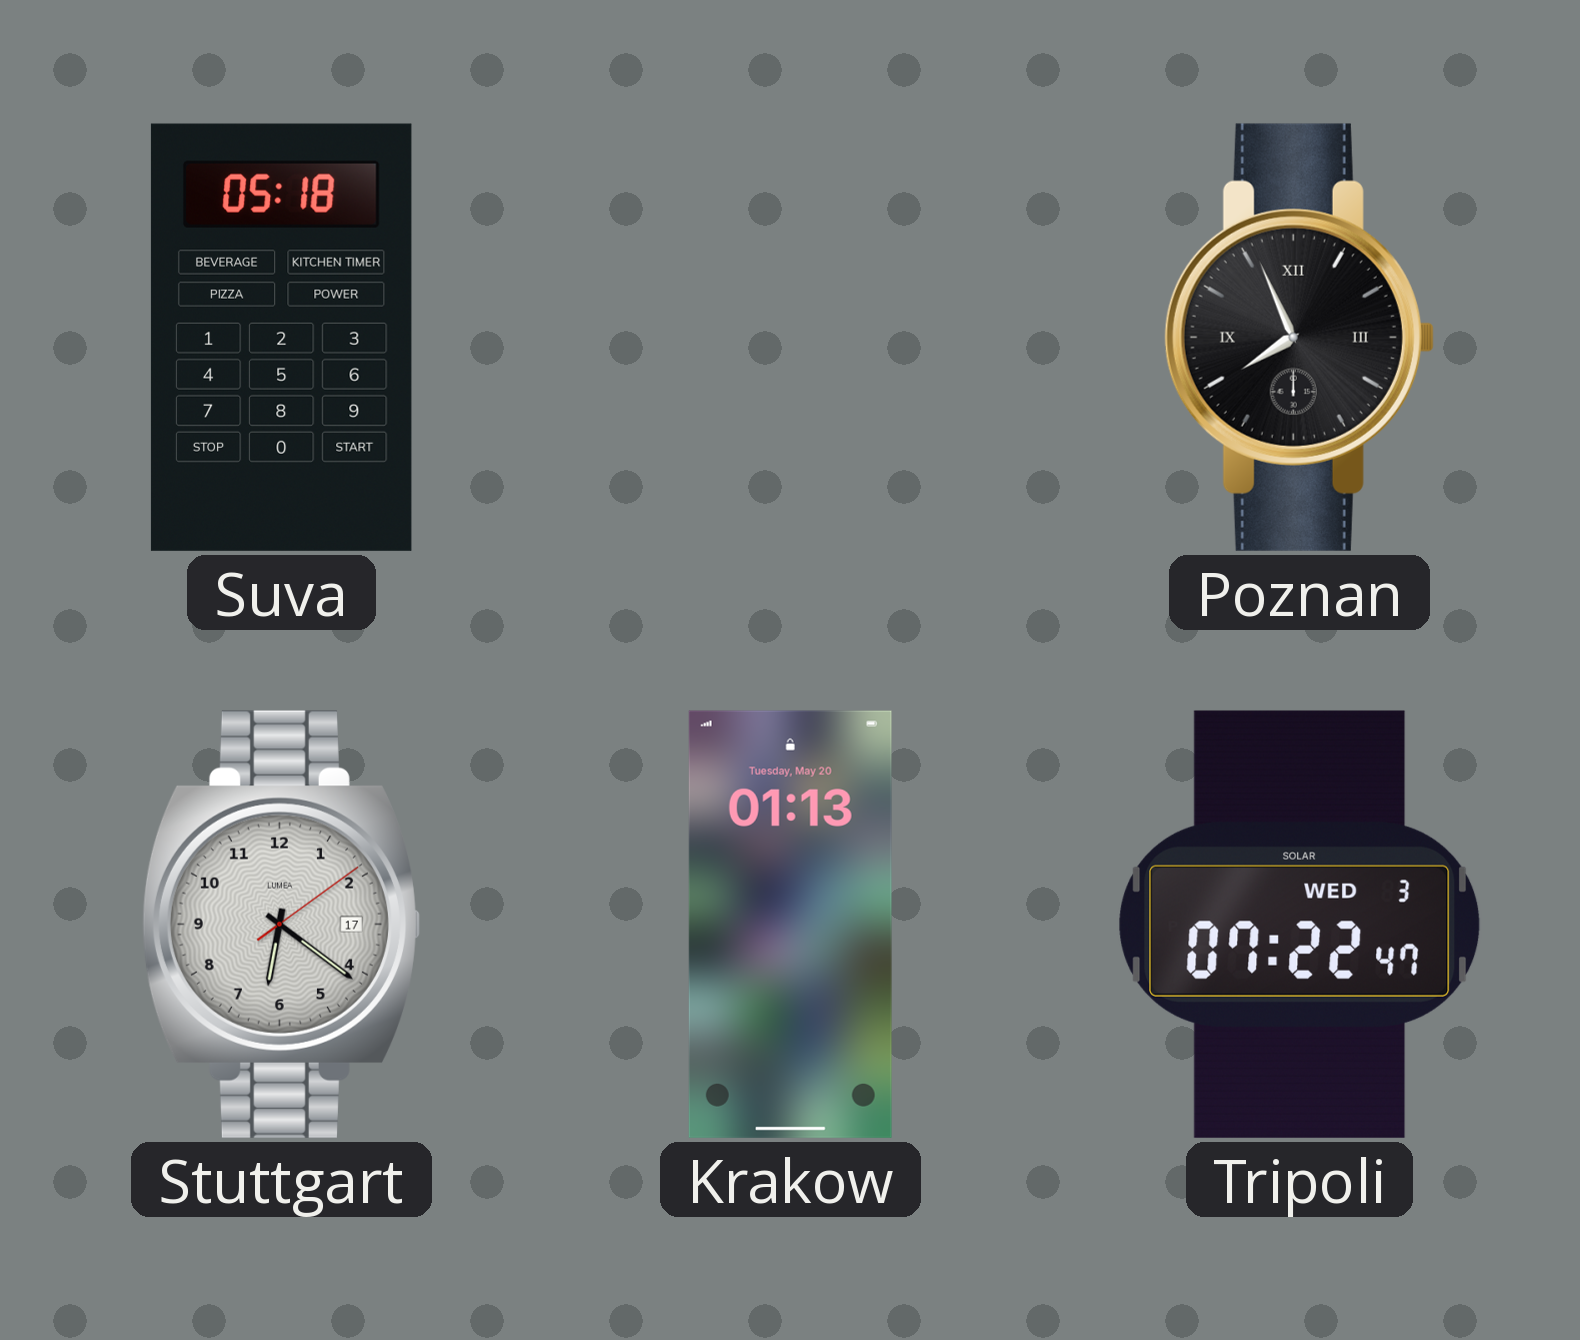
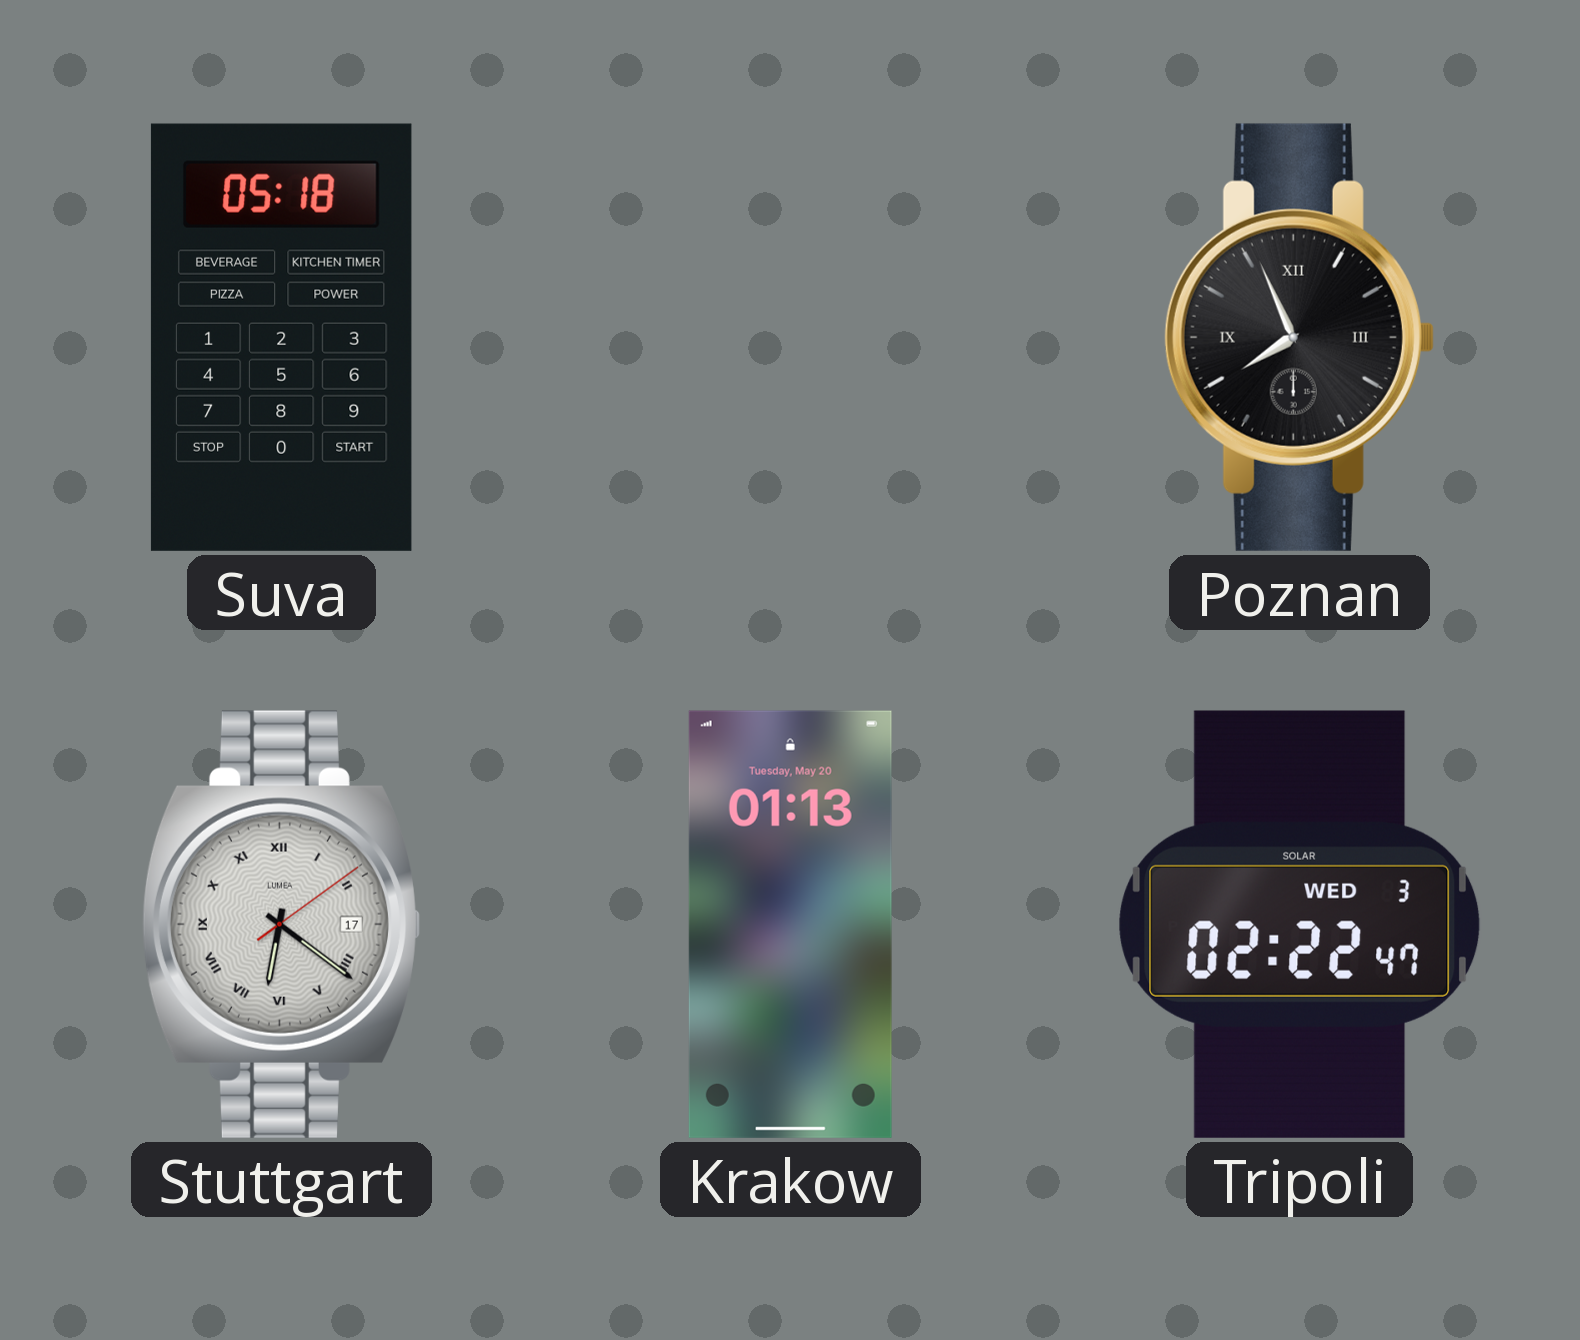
Stuttgart numerals: Arabic -> Roman (280, 924)
Tripoli: 07:22 -> 02:22 (1300, 924)
